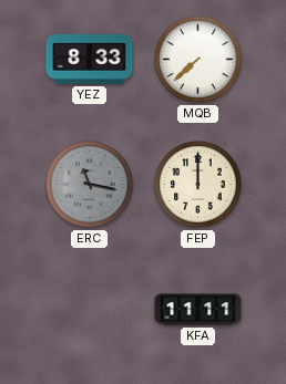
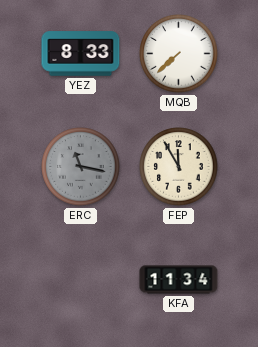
FEP: 12:00 -> 11:55 (179, 167)
KFA: 11:11 -> 11:34 (179, 280)
